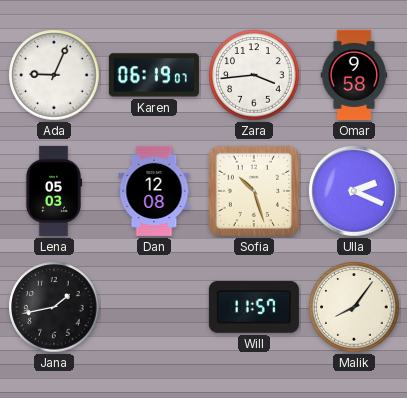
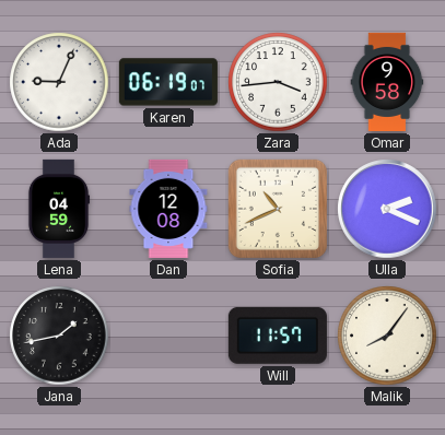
Lena: 05:03 -> 04:59 (59, 209)
Sofia: 10:27 -> 10:41 (278, 209)
